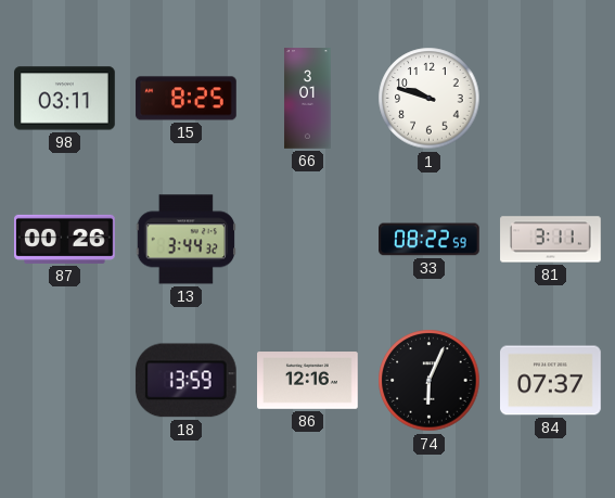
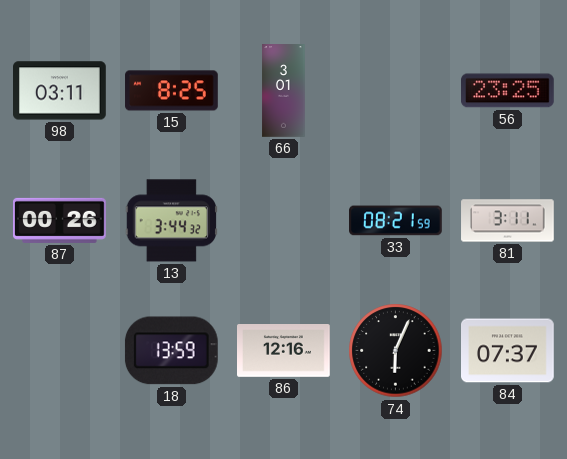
1: 9:48 -> none (430, 99)
56: none -> 23:25 (508, 91)
33: 08:22 -> 08:21 (396, 221)
